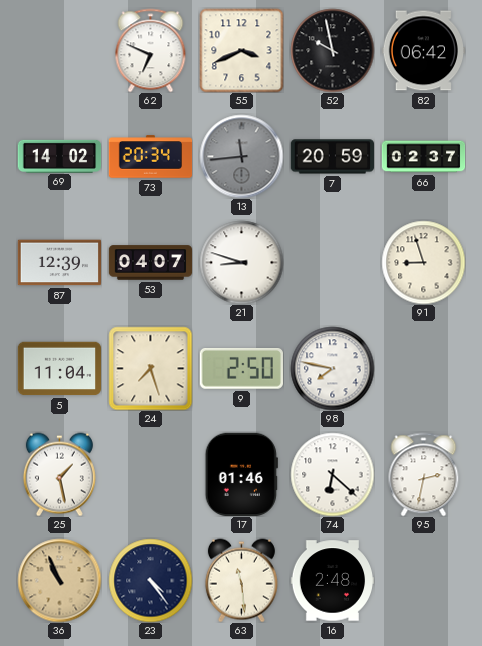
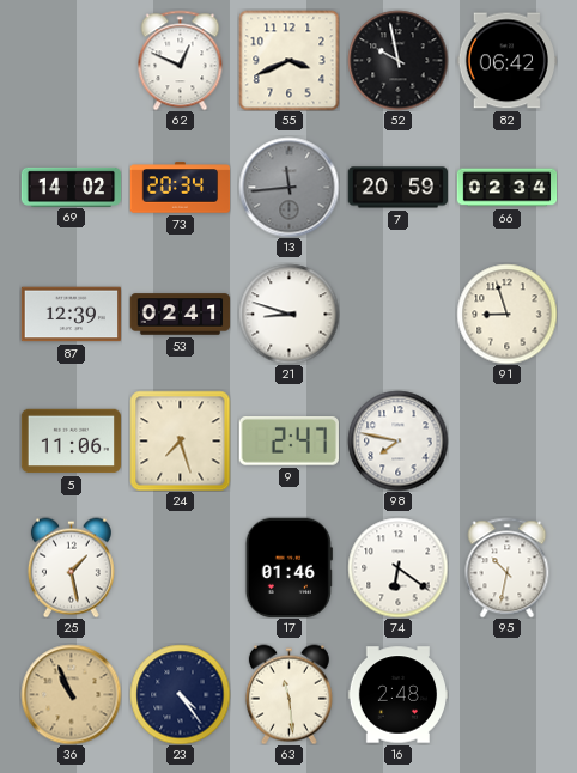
62: 6:49 -> 12:49 (181, 60)
66: 02:37 -> 02:34 (506, 188)
53: 04:07 -> 02:41 (180, 315)
5: 11:04 -> 11:06 (71, 442)
9: 2:50 -> 2:47 (288, 442)
74: 6:22 -> 6:21 (397, 567)
95: 2:32 -> 10:32 (508, 567)
